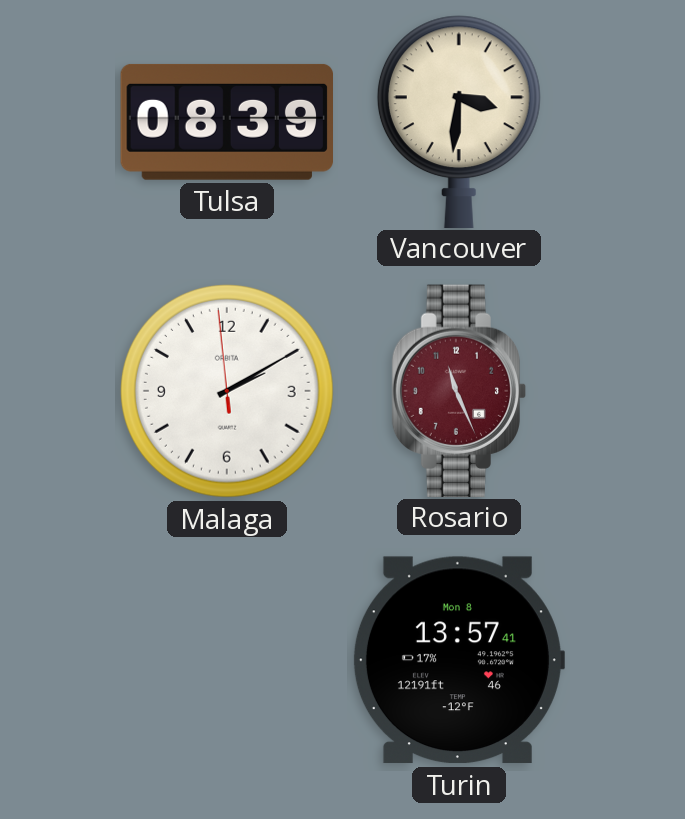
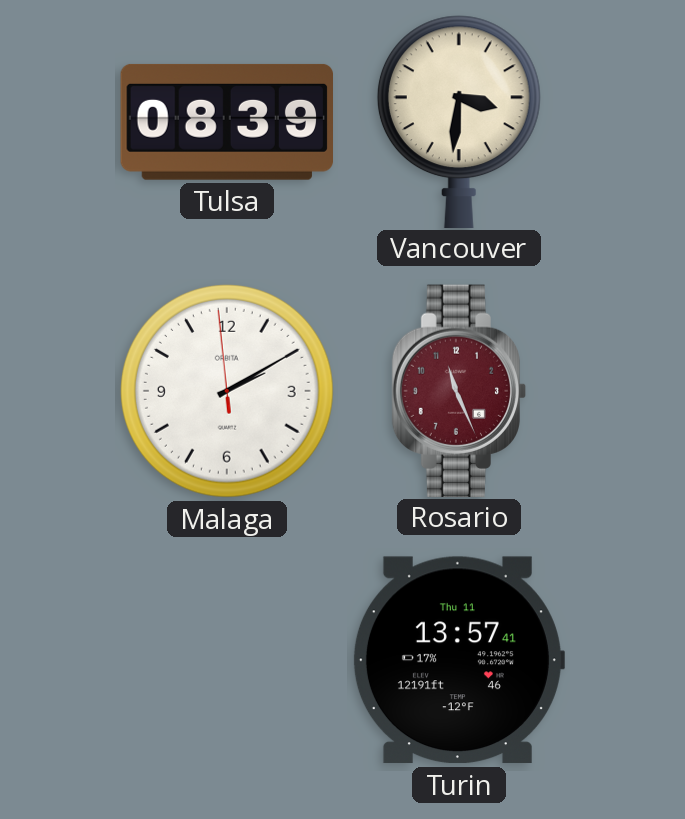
Turin date: Mon 8 -> Thu 11 (458, 660)
